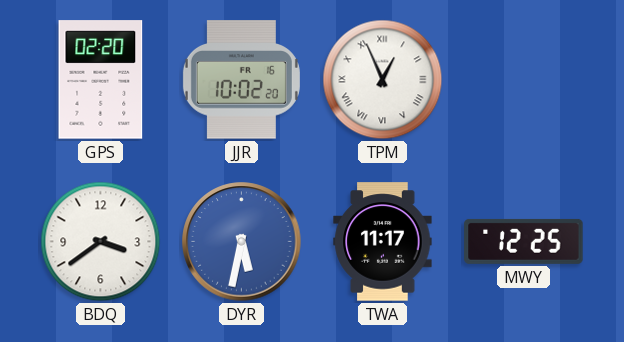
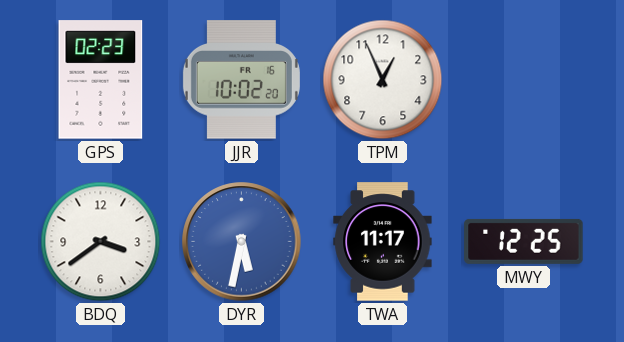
GPS: 02:20 -> 02:23 (101, 80)
TPM numerals: Roman -> Arabic (383, 80)
